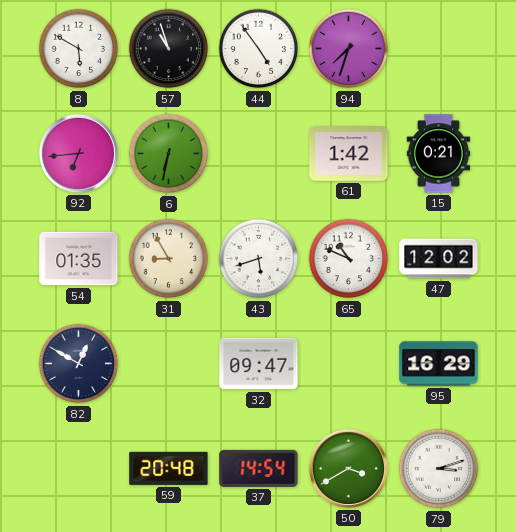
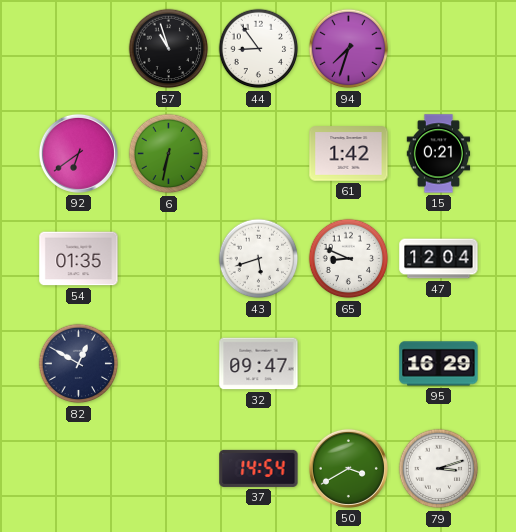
8: 5:50 -> none (79, 49)
44: 4:54 -> 8:54 (259, 49)
92: 6:44 -> 6:39 (78, 153)
31: 8:55 -> none (169, 259)
65: 10:49 -> 8:49 (349, 259)
47: 12:02 -> 12:04 (439, 259)
59: 20:48 -> none (169, 468)
